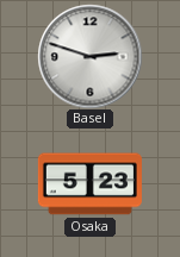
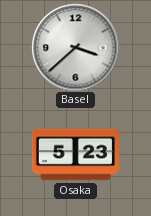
Basel: 2:48 -> 3:38 (75, 47)
